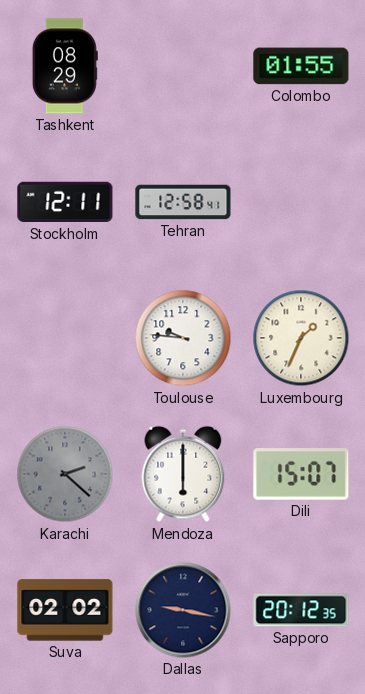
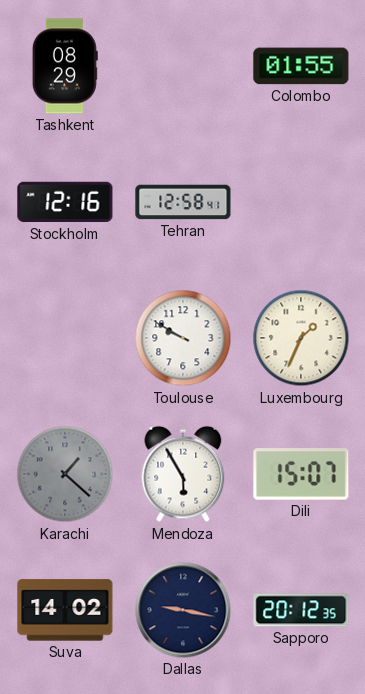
Stockholm: 12:11 -> 12:16 (65, 202)
Toulouse: 9:46 -> 9:50 (183, 338)
Karachi: 2:22 -> 1:22 (65, 474)
Mendoza: 6:00 -> 5:55 (183, 474)
Suva: 02:02 -> 14:02 (65, 610)
